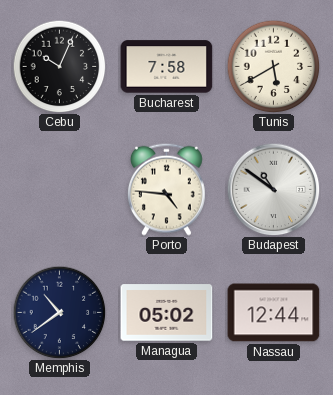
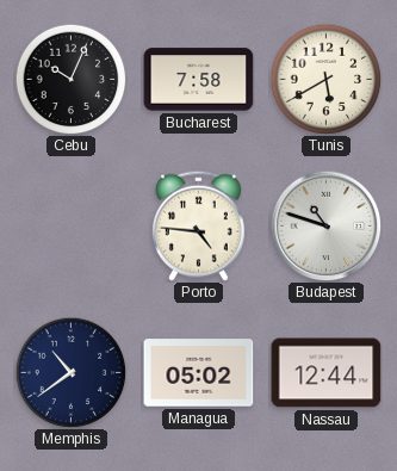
Budapest: 10:51 -> 10:48 (325, 225)
